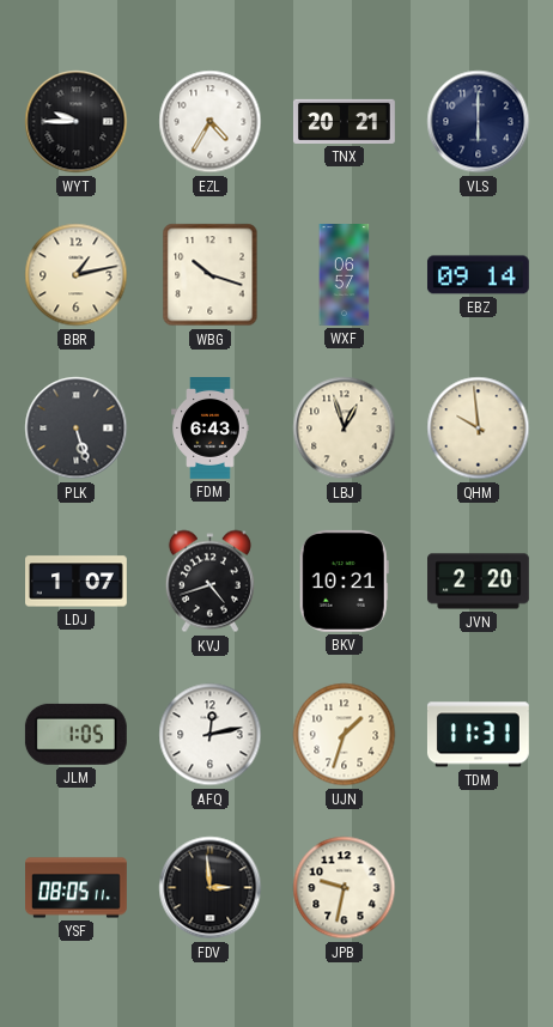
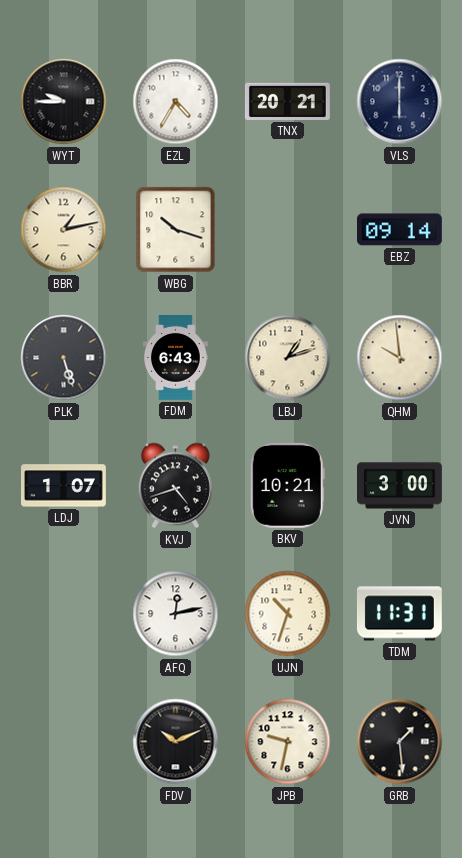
WXF: 06:57 -> none (345, 275)
LBJ: 12:57 -> 1:12 (288, 358)
JVN: 2:20 -> 3:00 (400, 486)
JLM: 1:05 -> none (75, 734)
UJN: 1:33 -> 10:33 (288, 614)
YSF: 08:05 -> none (77, 888)
FDV: 2:59 -> 10:11 (176, 742)
GRB: none -> 1:29 (400, 742)
